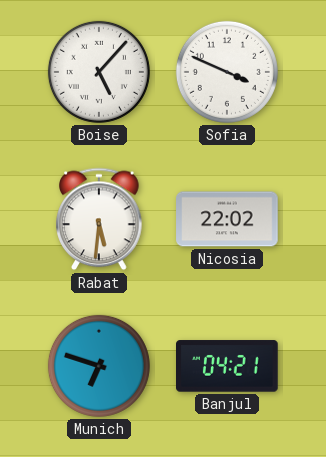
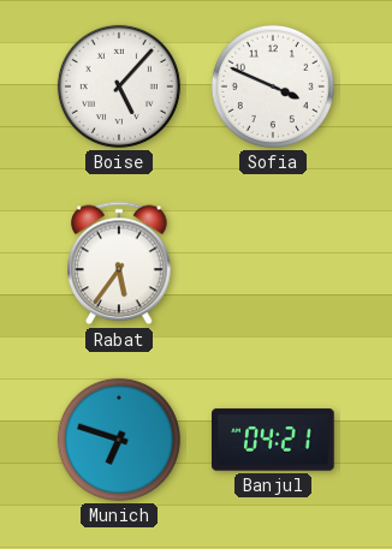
Rabat: 5:31 -> 5:36 (119, 263)
Nicosia: 22:02 -> none (227, 219)
